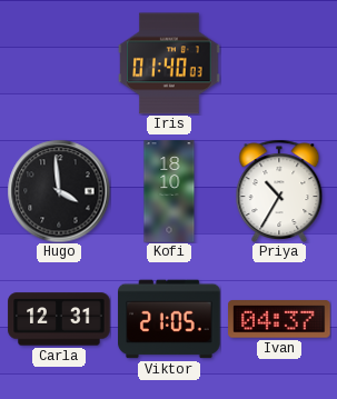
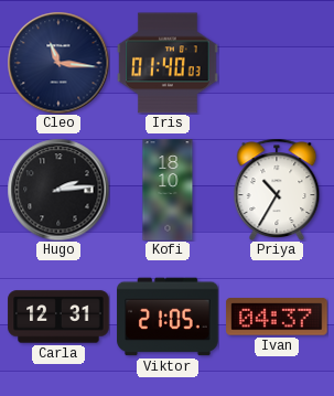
Cleo: none -> 11:16 (58, 63)
Hugo: 3:59 -> 2:14 (58, 190)
